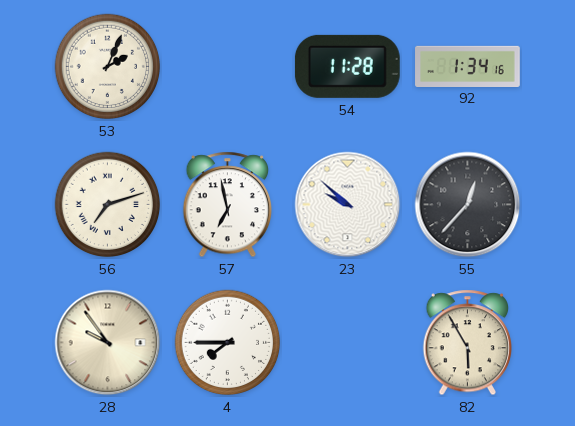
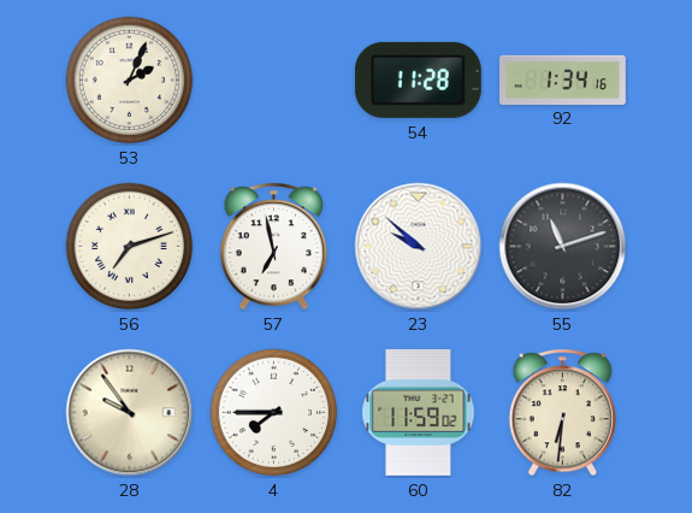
55: 12:37 -> 11:12 (563, 247)
60: none -> 11:59 (419, 413)
82: 5:55 -> 6:31 (563, 413)
